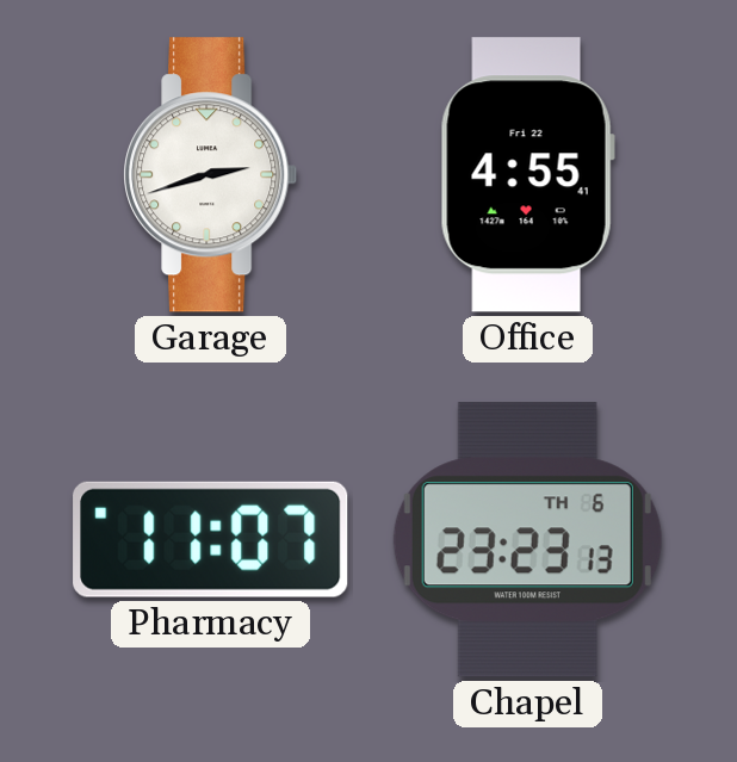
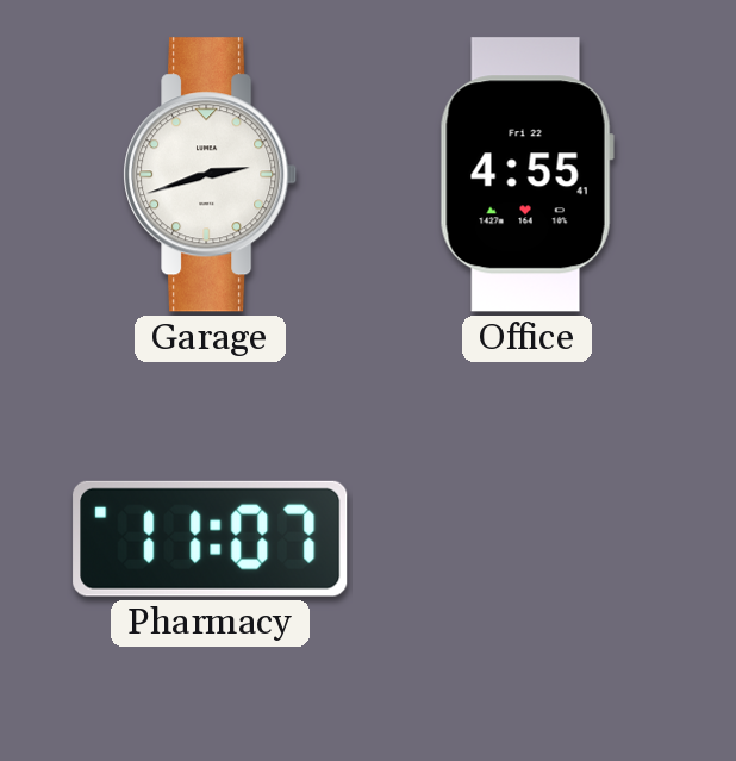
Chapel: 23:23 -> none (527, 540)
